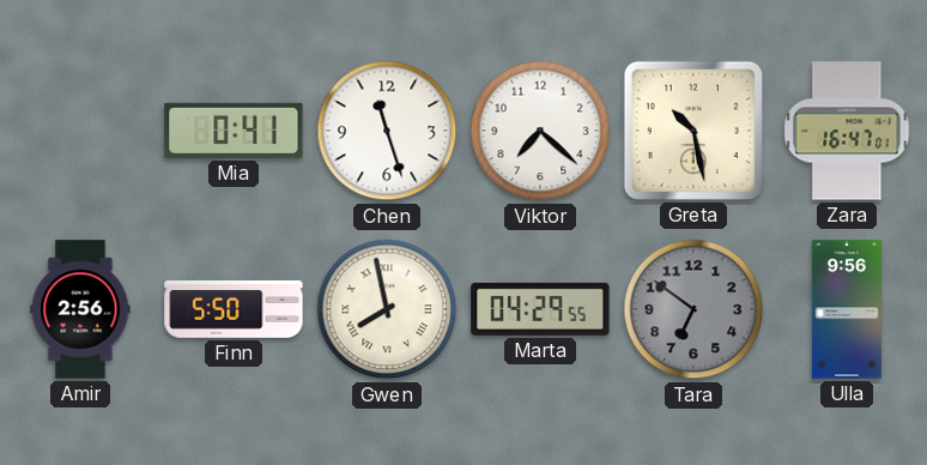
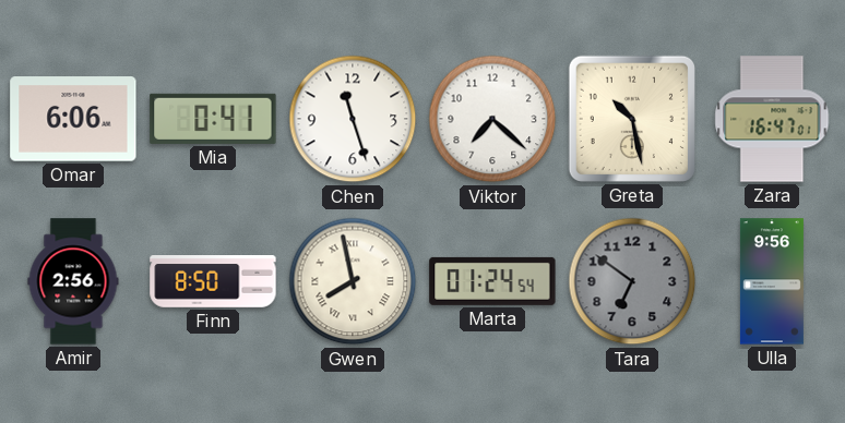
Omar: none -> 6:06 (73, 119)
Finn: 5:50 -> 8:50 (213, 282)
Marta: 04:29 -> 01:24 (492, 281)
